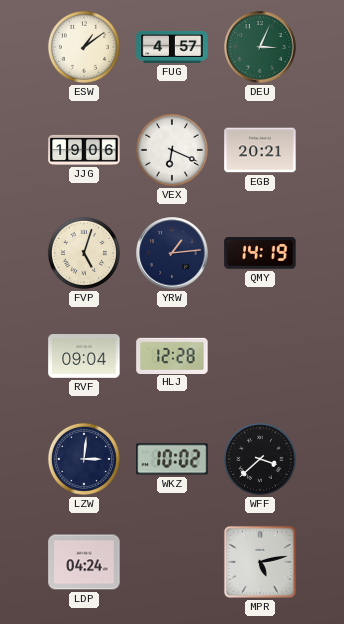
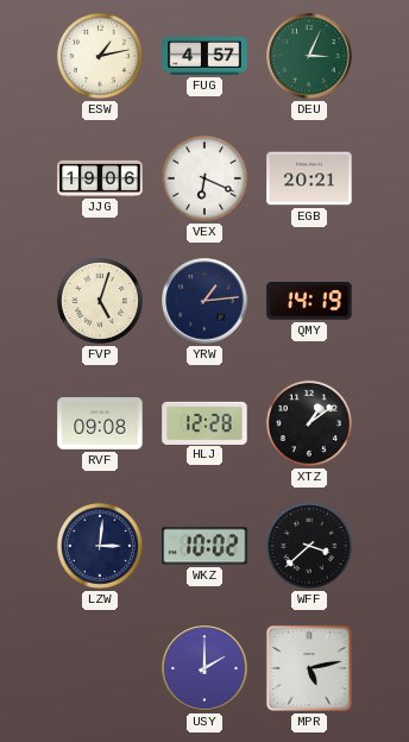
ESW: 1:09 -> 1:13 (100, 56)
RVF: 09:04 -> 09:08 (100, 423)
XTZ: none -> 1:09 (309, 423)
LDP: 04:24 -> none (84, 562)
USY: none -> 2:00 (204, 668)
